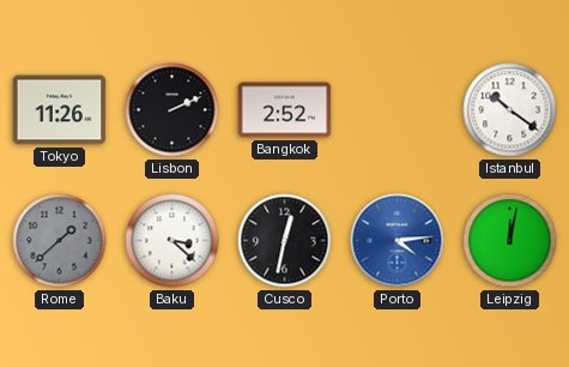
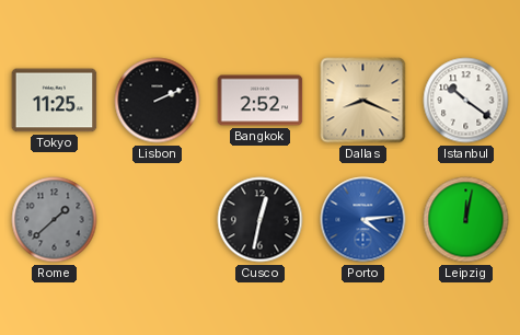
Tokyo: 11:26 -> 11:25 (55, 101)
Dallas: none -> 8:19 (363, 101)
Baku: 3:22 -> none (172, 241)
